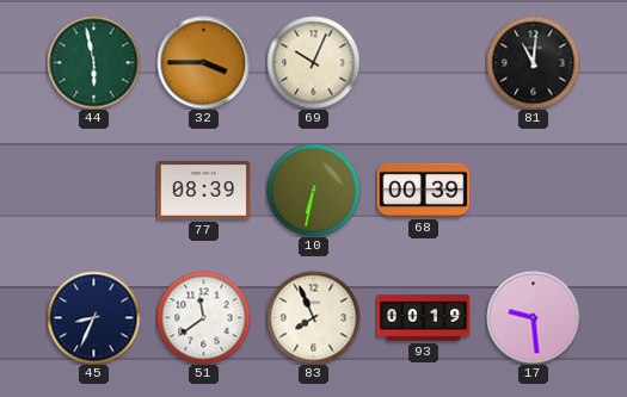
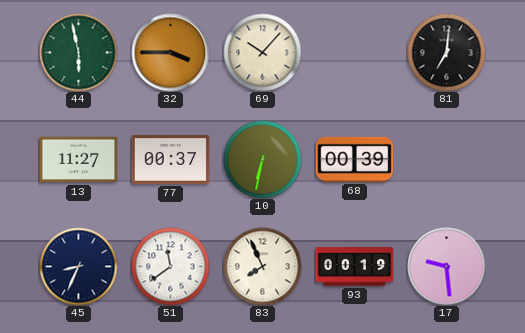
69: 10:04 -> 10:07 (262, 52)
81: 11:01 -> 7:01 (446, 52)
13: none -> 11:27 (78, 160)
77: 08:39 -> 00:37 (170, 160)
